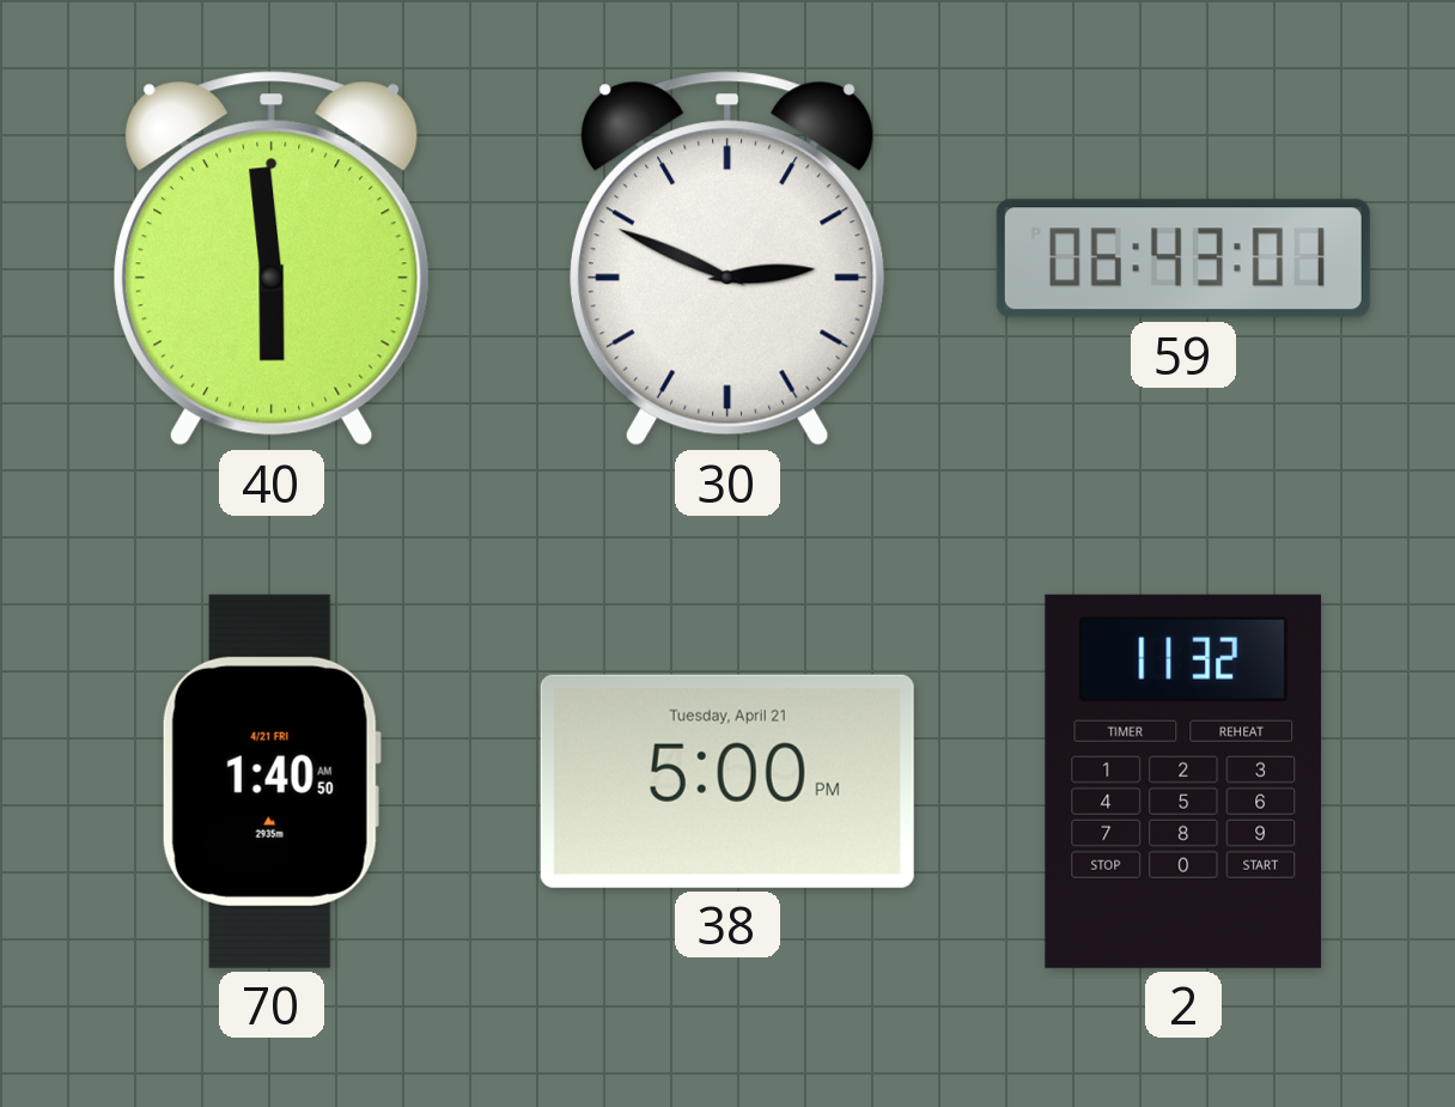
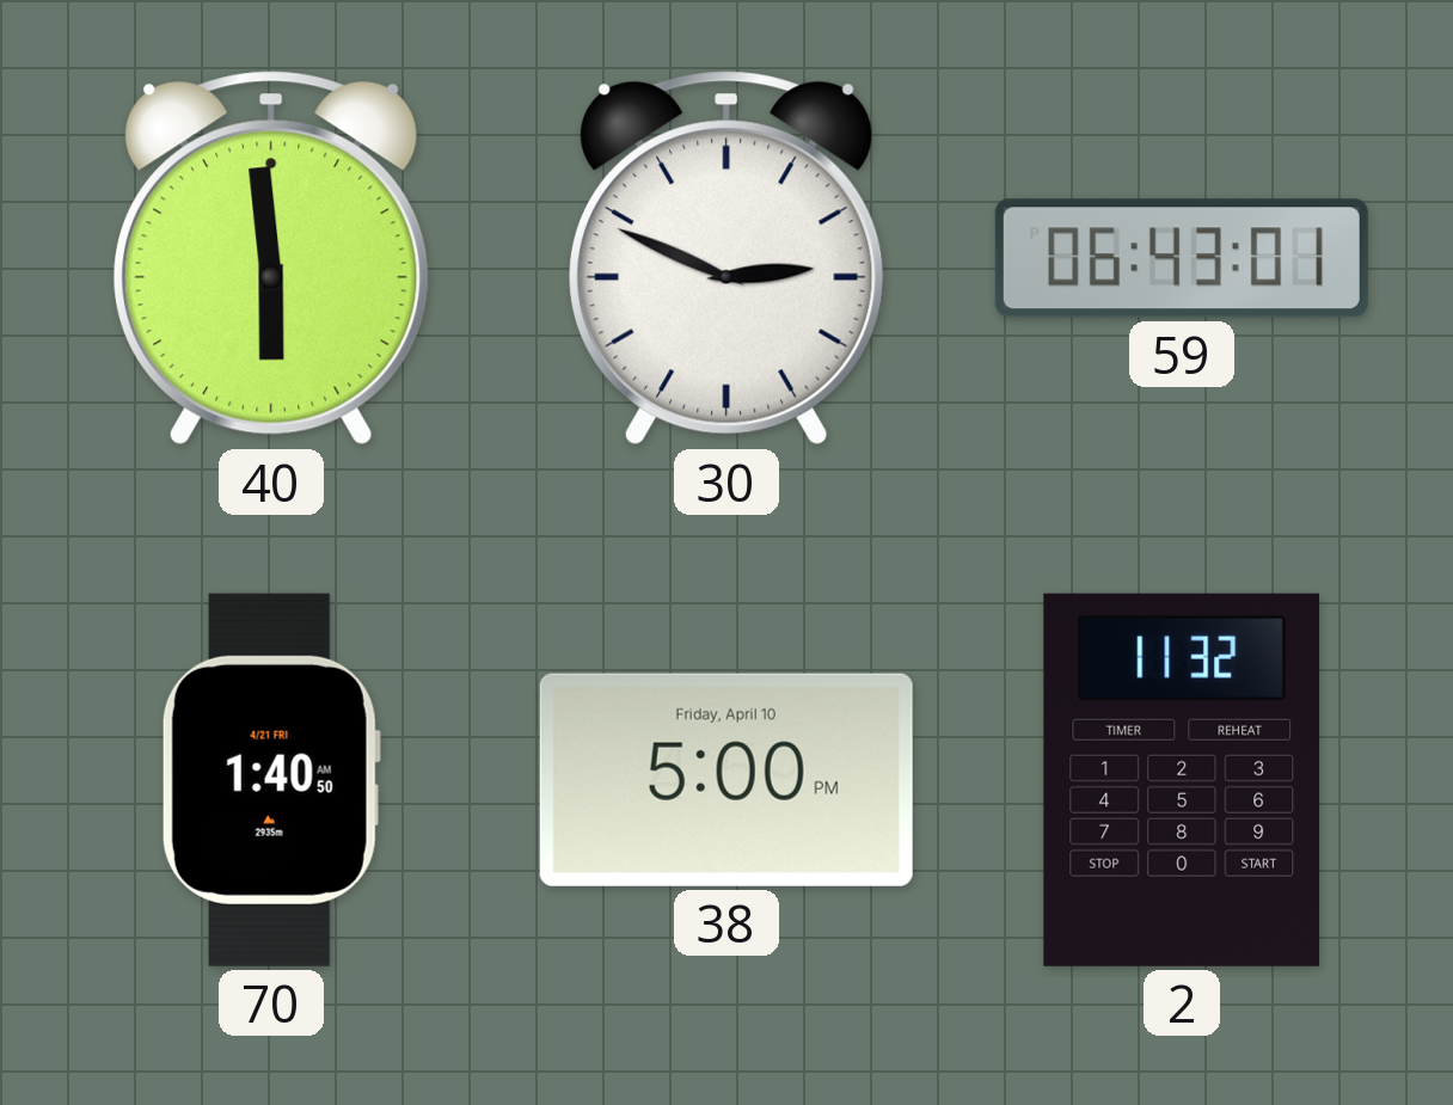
38 date: Tuesday, April 21 -> Friday, April 10 (726, 780)
